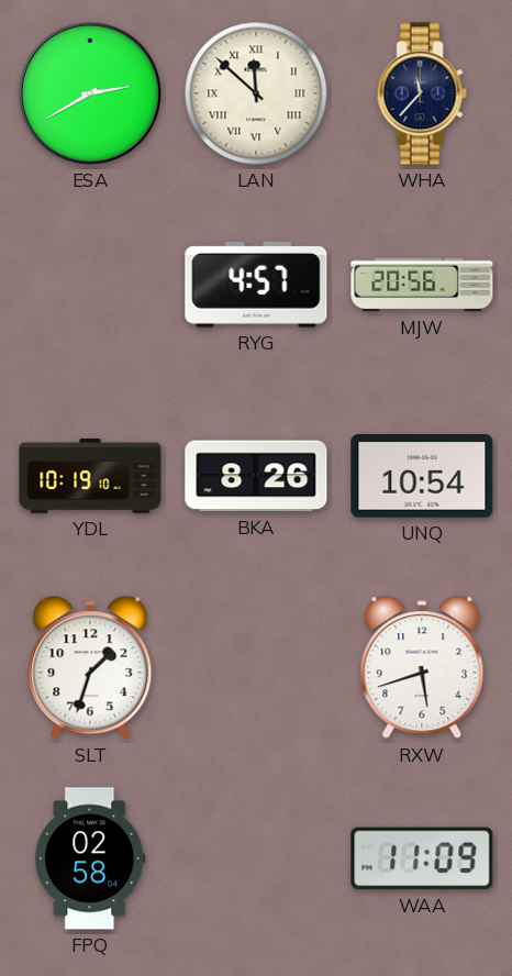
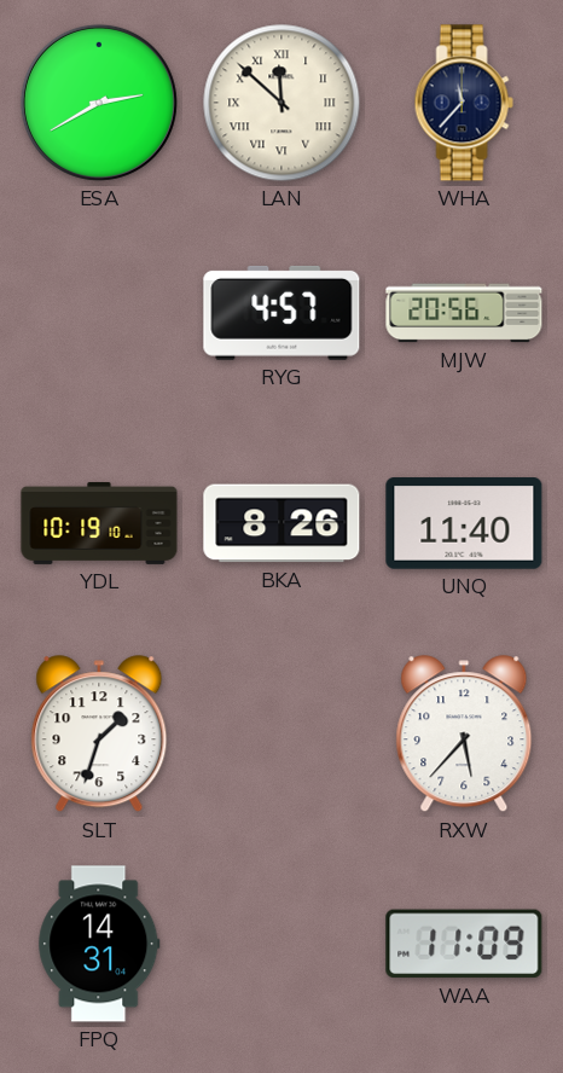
UNQ: 10:54 -> 11:40 (464, 523)
RXW: 5:42 -> 5:37 (464, 735)
FPQ: 02:58 -> 14:31 (99, 944)
